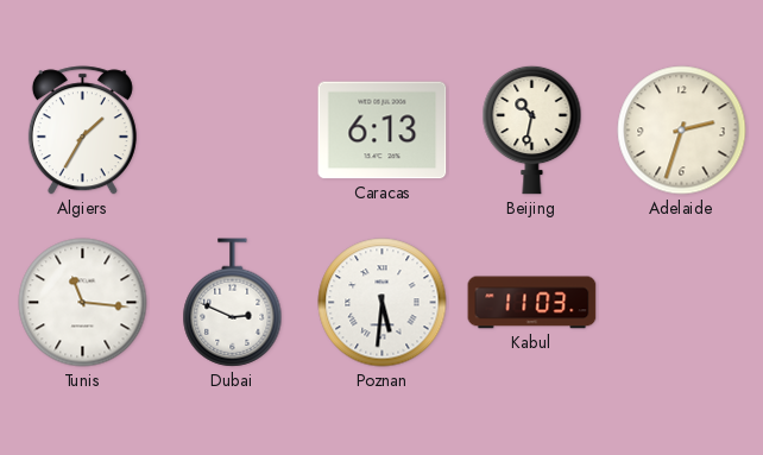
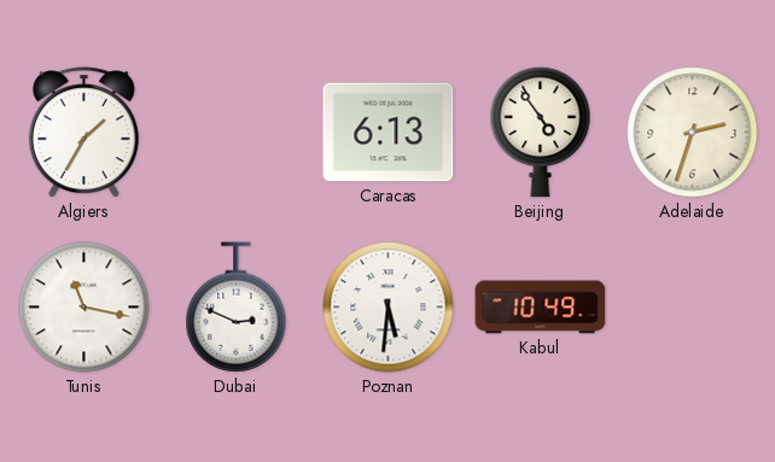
Beijing: 10:32 -> 4:54 (541, 131)
Tunis: 11:16 -> 11:17 (85, 308)
Kabul: 11:03 -> 10:49 (541, 308)
